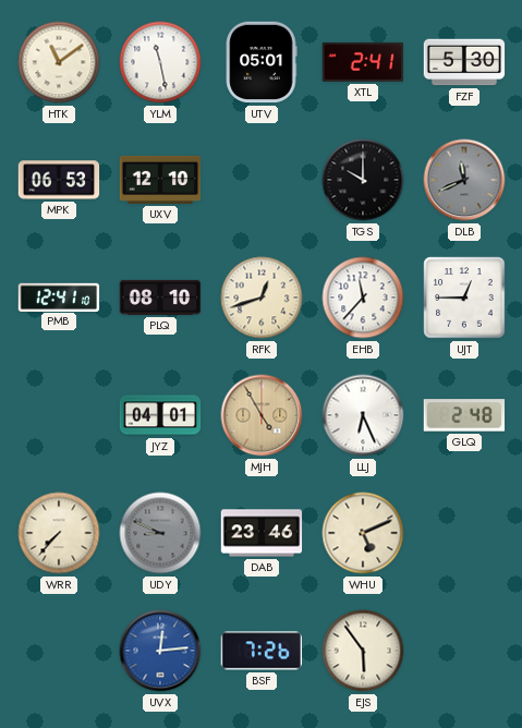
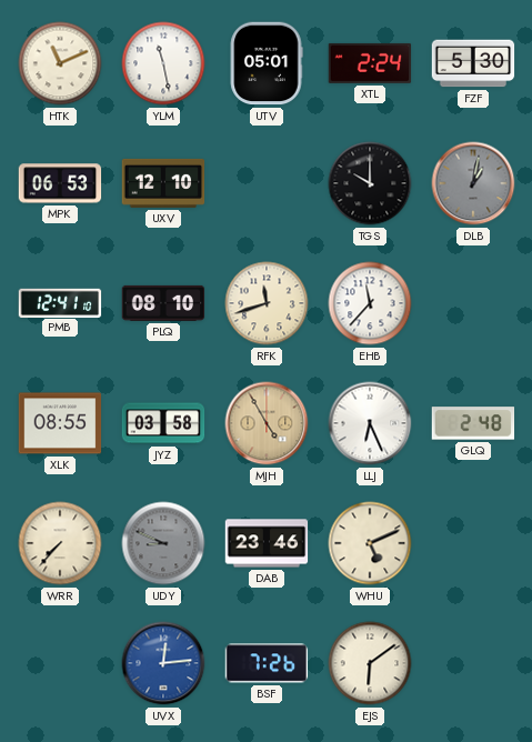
HTK: 11:09 -> 11:11 (60, 63)
XTL: 2:41 -> 2:24 (370, 63)
DLB: 11:41 -> 1:02 (473, 183)
RFK: 12:42 -> 11:42 (267, 303)
UJT: 12:45 -> none (464, 298)
XLK: none -> 08:55 (60, 423)
JYZ: 04:01 -> 03:58 (163, 423)
EJS: 5:54 -> 6:09 (370, 663)
